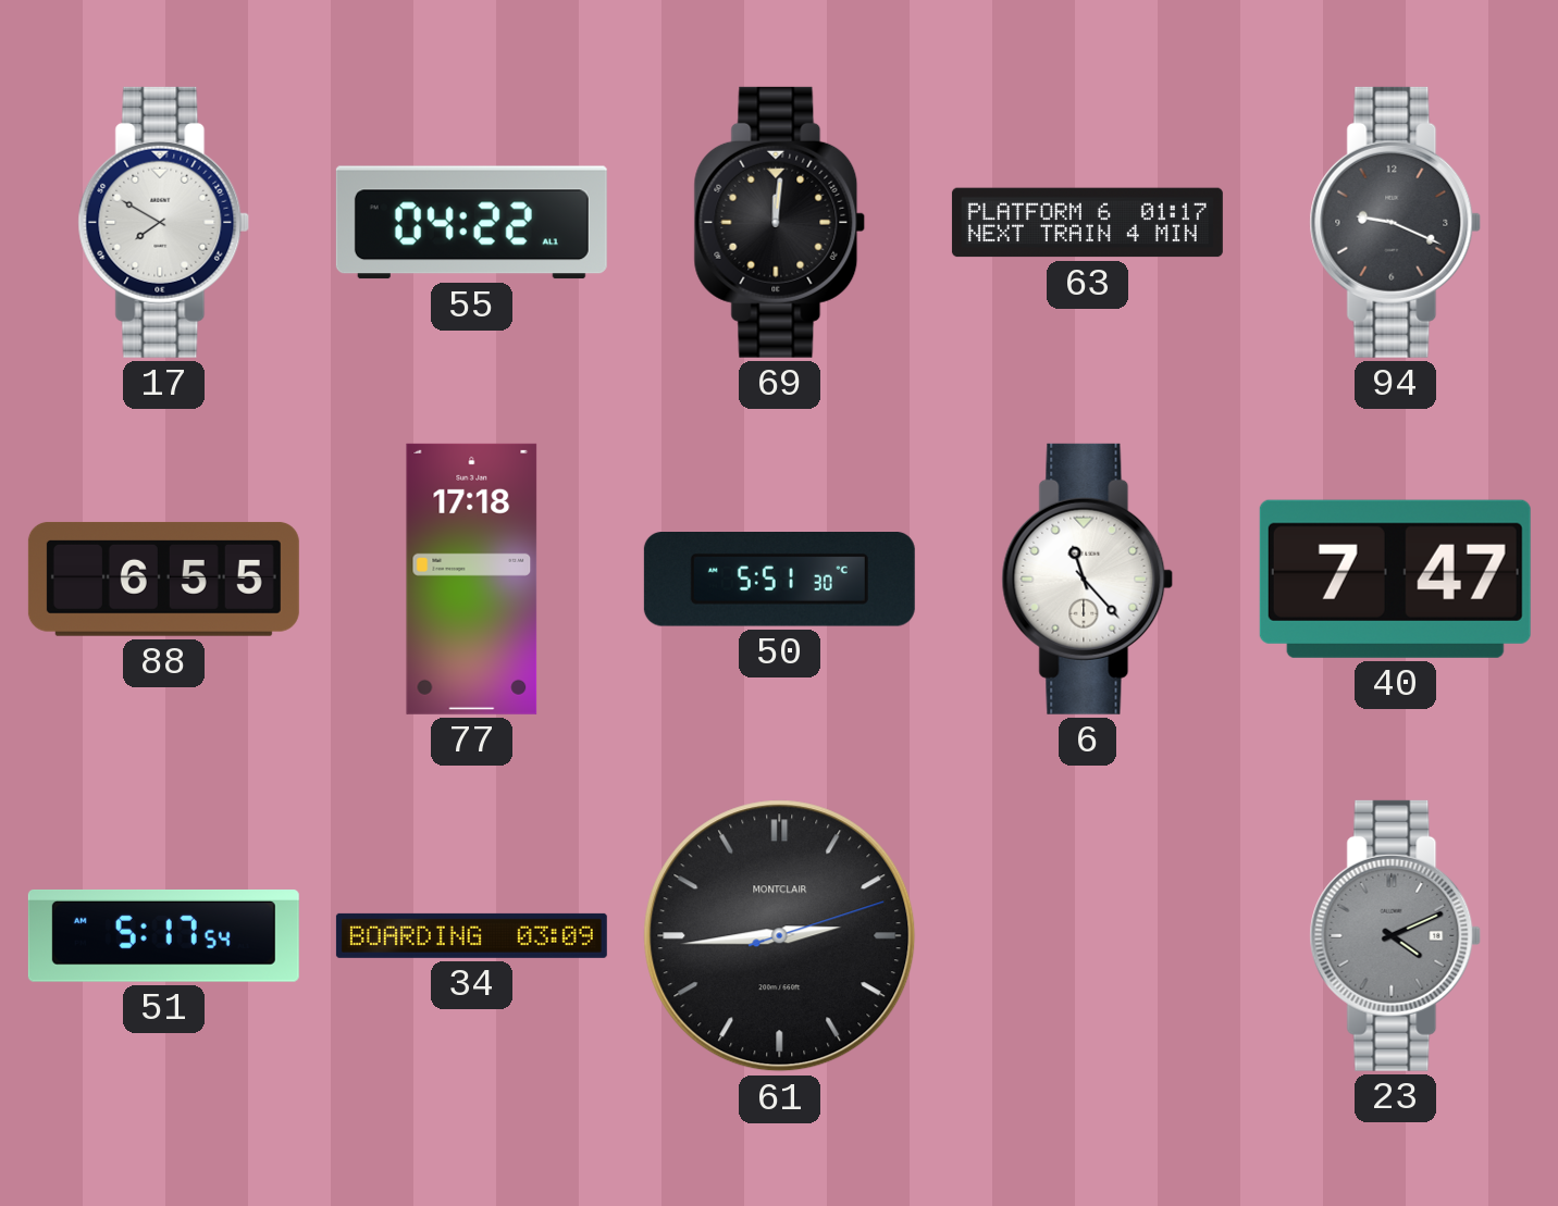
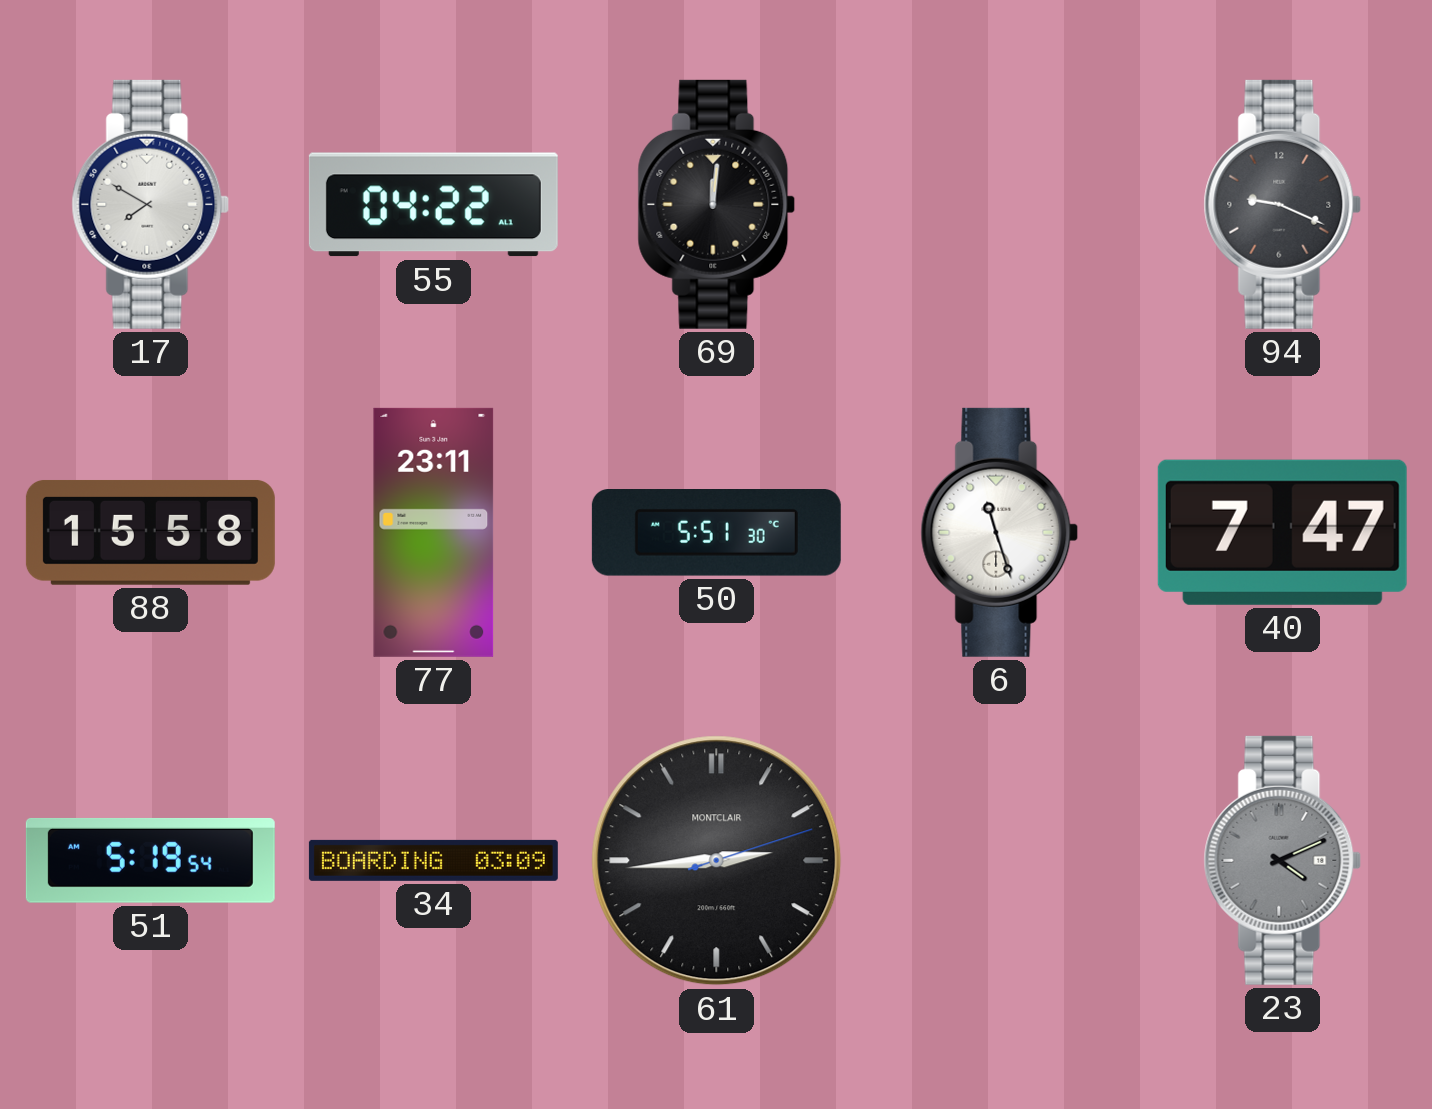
63: 01:17 -> none (1087, 223)
88: 6:55 -> 15:58 (150, 532)
77: 17:18 -> 23:11 (434, 532)
6: 11:23 -> 11:27 (1000, 532)
51: 5:17 -> 5:19 (150, 860)
